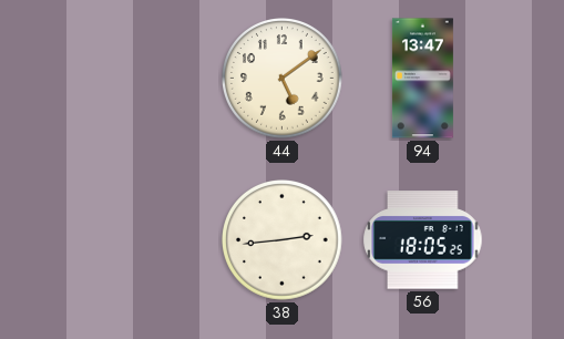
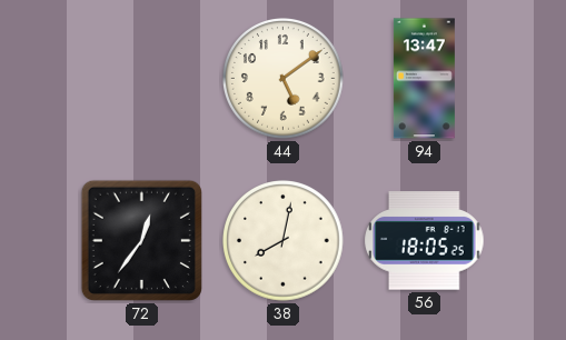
72: none -> 12:36 (141, 240)
38: 2:44 -> 8:02 (284, 241)
